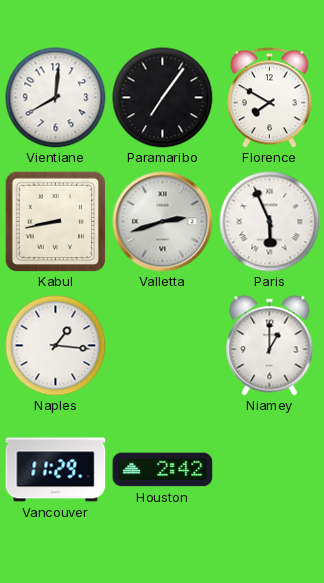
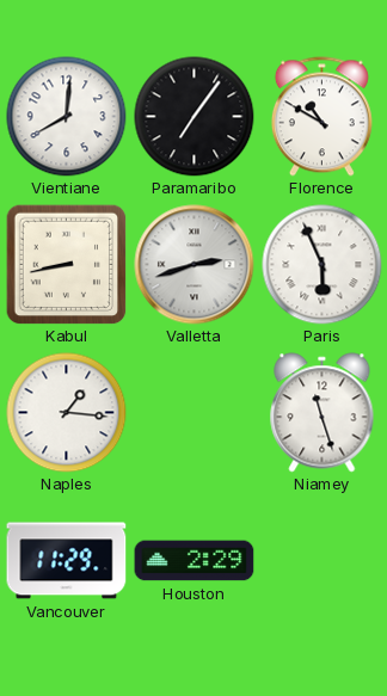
Florence: 7:50 -> 10:50 (321, 117)
Niamey: 1:00 -> 11:27 (322, 413)
Houston: 2:42 -> 2:29 (195, 561)
